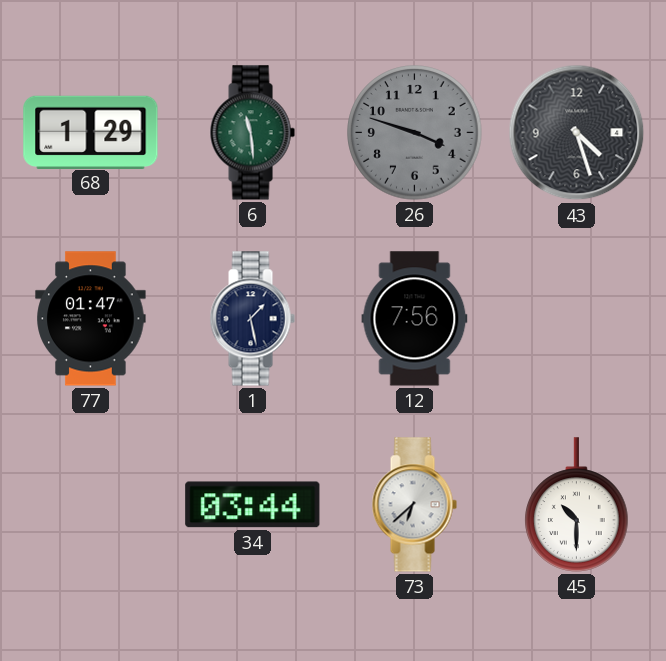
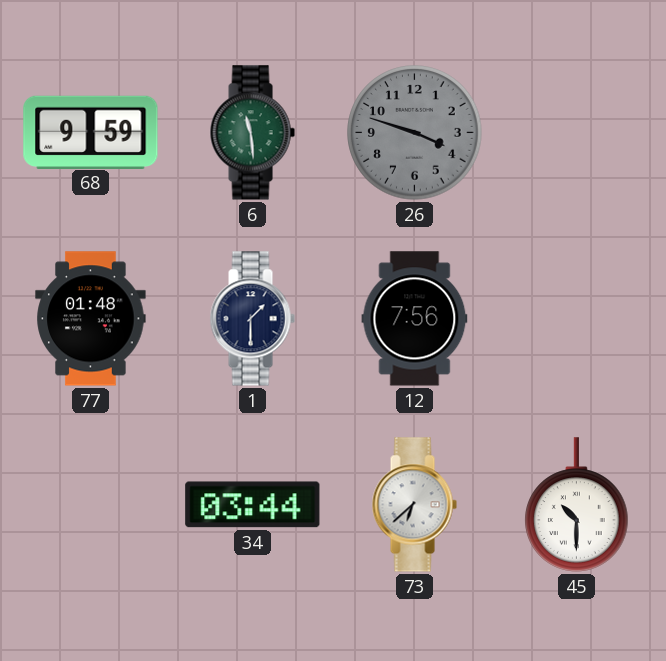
68: 1:29 -> 9:59 (91, 132)
43: 4:27 -> none (577, 133)
77: 01:47 -> 01:48 (91, 319)
1: 1:28 -> 1:30 (252, 319)
